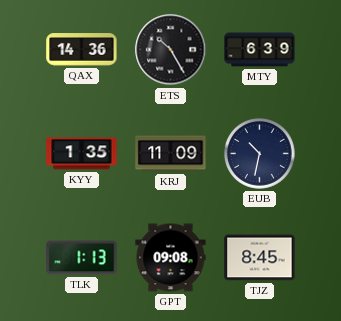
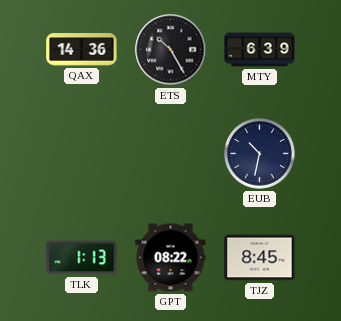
KYY: 1:35 -> none (82, 154)
KRJ: 11:09 -> none (171, 154)
GPT: 09:08 -> 08:22 (171, 258)
